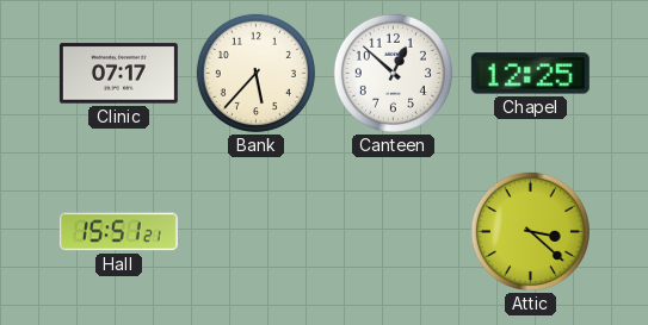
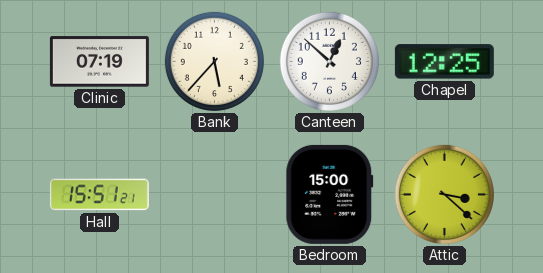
Clinic: 07:17 -> 07:19 (99, 62)
Bedroom: none -> 15:00 (330, 194)
